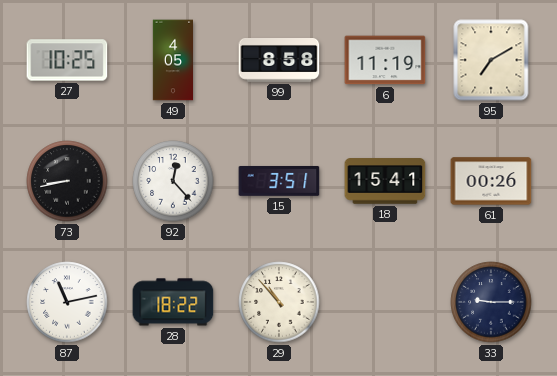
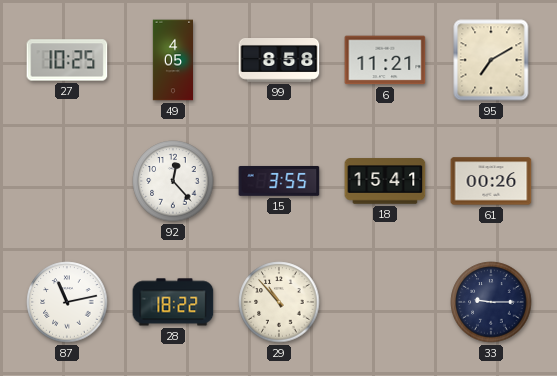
6: 11:19 -> 11:21 (385, 60)
73: 8:43 -> none (67, 181)
15: 3:51 -> 3:55 (279, 181)
